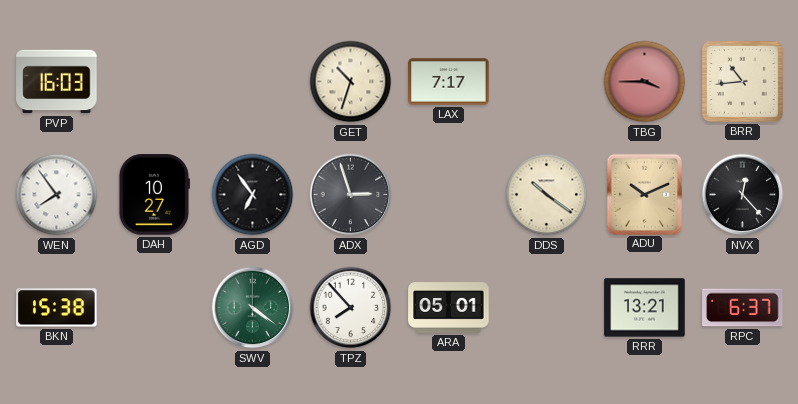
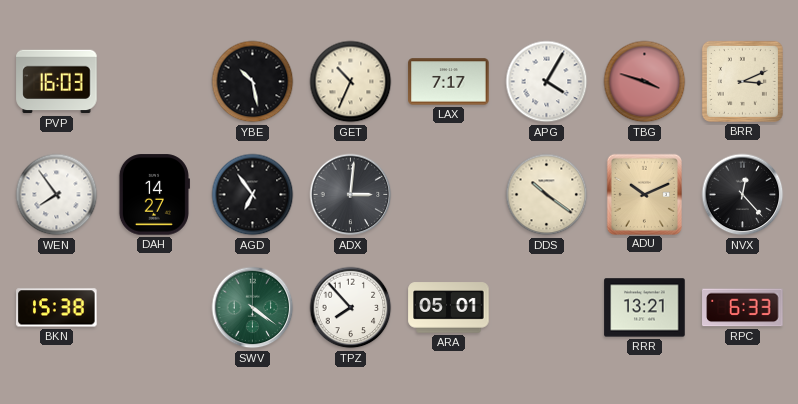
YBE: none -> 10:28 (253, 82)
GET: 10:33 -> 10:34 (351, 82)
APG: none -> 4:05 (547, 82)
TBG: 3:45 -> 3:48 (645, 82)
BRR: 10:44 -> 3:11 (742, 81)
DAH: 10:27 -> 14:27 (154, 195)
ADX: 2:57 -> 3:01 (351, 195)
RPC: 6:37 -> 6:33 (743, 308)
